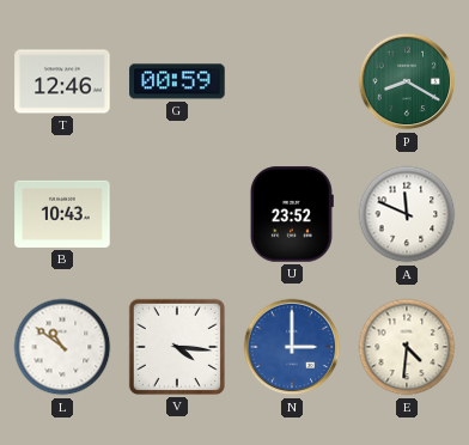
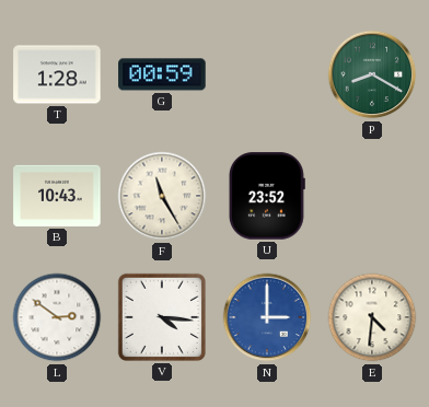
T: 12:46 -> 1:28 (57, 74)
F: none -> 11:25 (162, 196)
A: 11:49 -> none (407, 214)
L: 10:51 -> 2:51 (57, 317)
